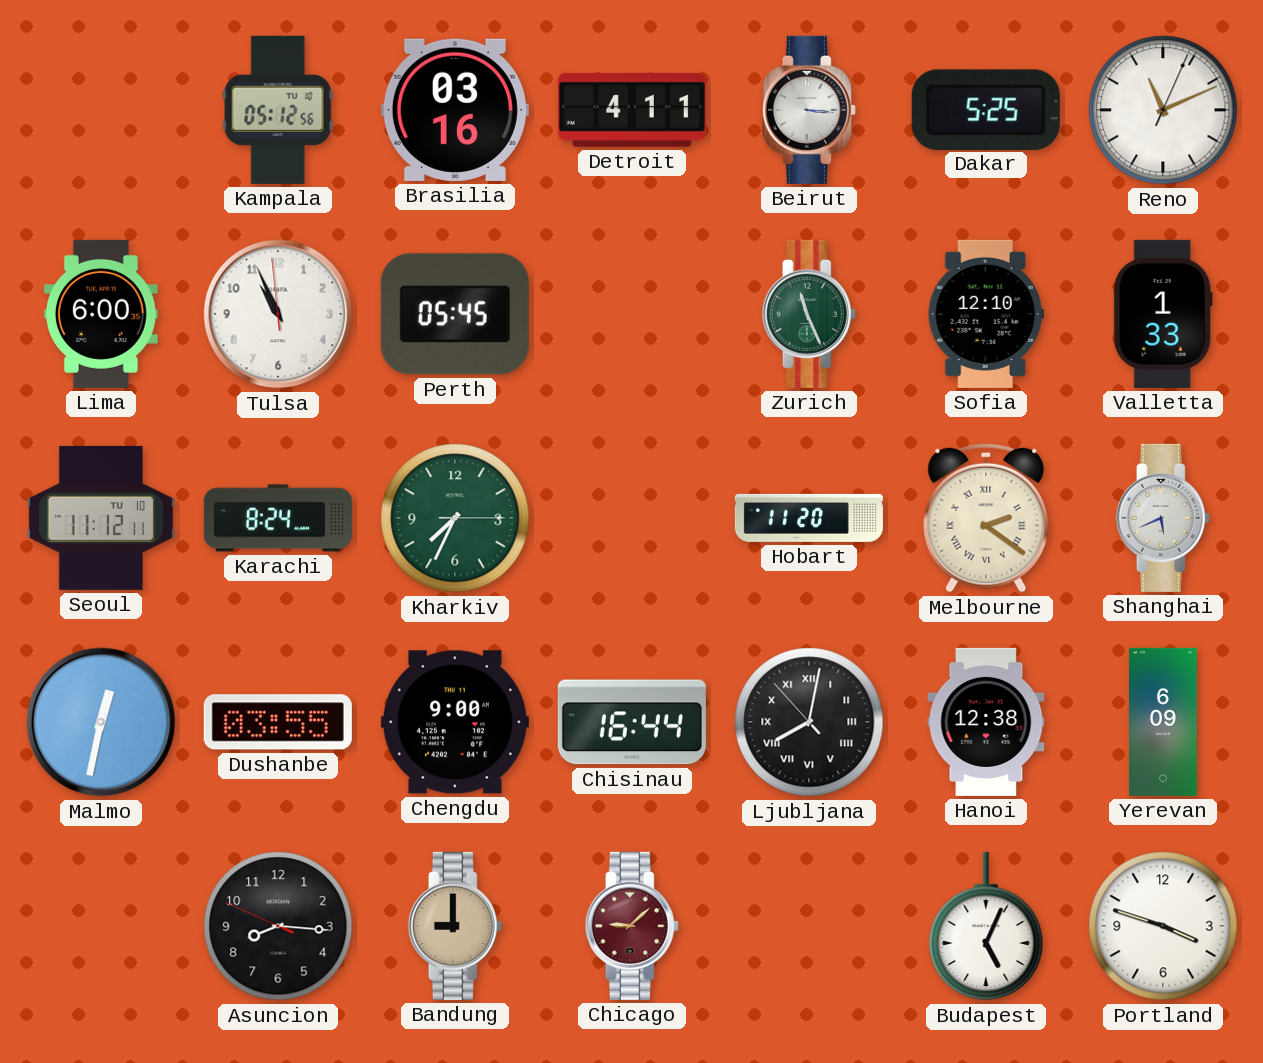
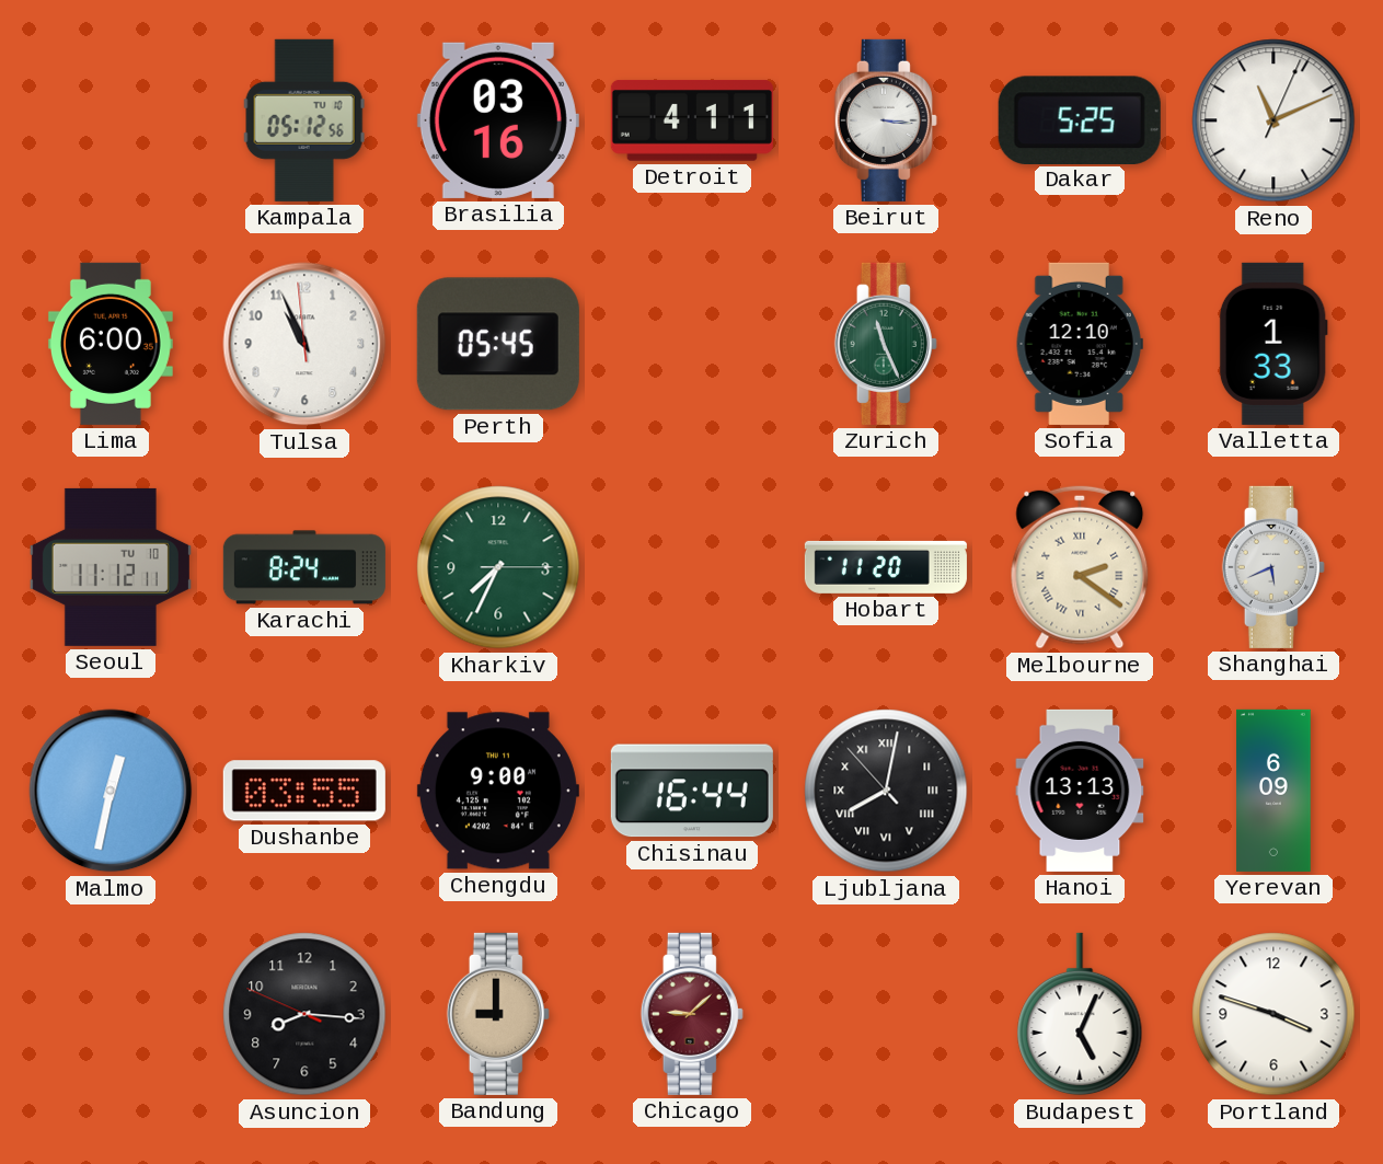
Hanoi: 12:38 -> 13:13 (1080, 791)
